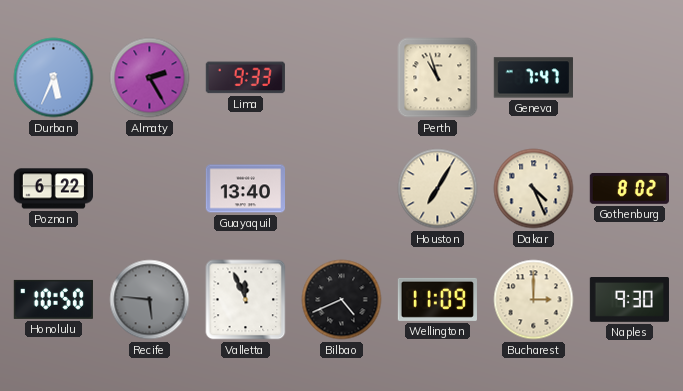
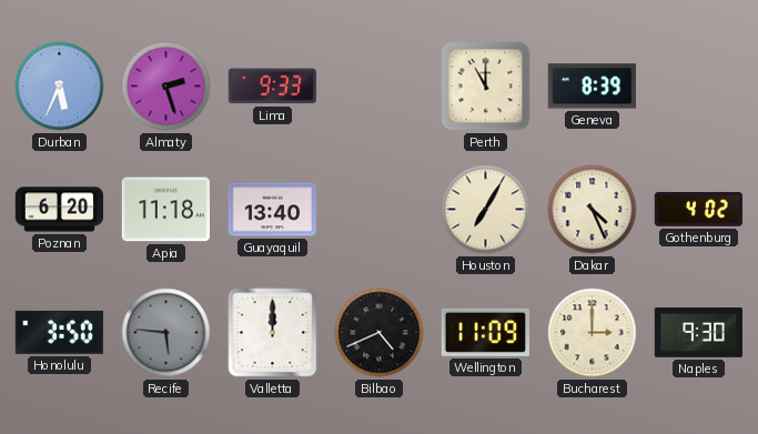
Almaty: 2:25 -> 2:27 (166, 87)
Perth: 10:57 -> 11:00 (486, 87)
Geneva: 7:47 -> 8:39 (592, 87)
Poznan: 6:22 -> 6:20 (59, 210)
Apia: none -> 11:18 (165, 210)
Gothenburg: 8:02 -> 4:02 (698, 209)
Honolulu: 10:50 -> 3:50 (59, 332)
Valletta: 11:56 -> 12:00 (273, 333)
